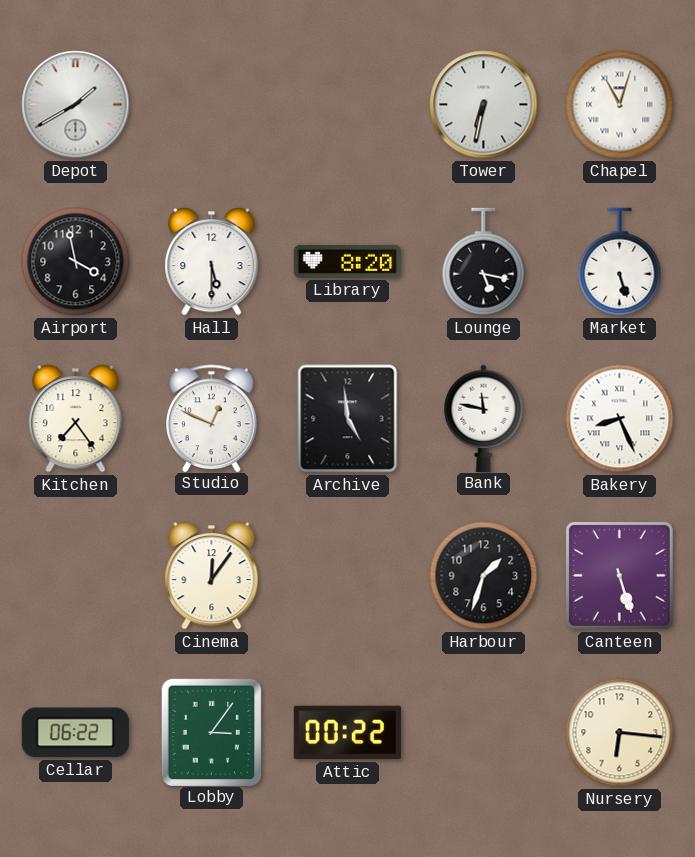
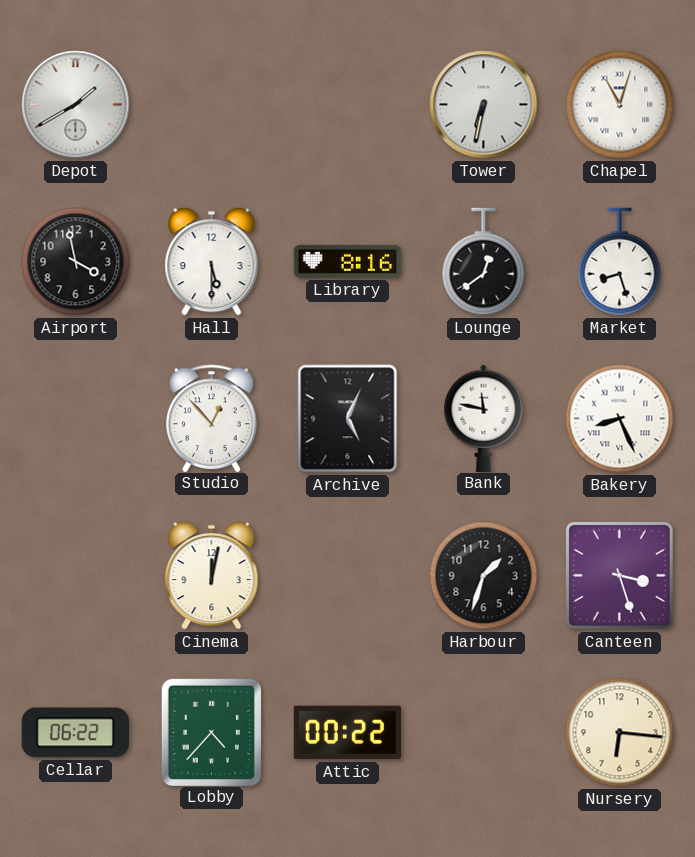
Library: 8:20 -> 8:16 (347, 261)
Lounge: 5:17 -> 12:39 (484, 262)
Market: 5:27 -> 8:27 (620, 262)
Kitchen: 7:24 -> none (76, 418)
Studio: 12:49 -> 12:53 (212, 418)
Archive: 4:59 -> 5:04 (348, 419)
Cinema: 12:06 -> 12:02 (212, 575)
Canteen: 5:27 -> 3:27 (619, 575)
Lobby: 3:06 -> 4:37 (211, 732)
